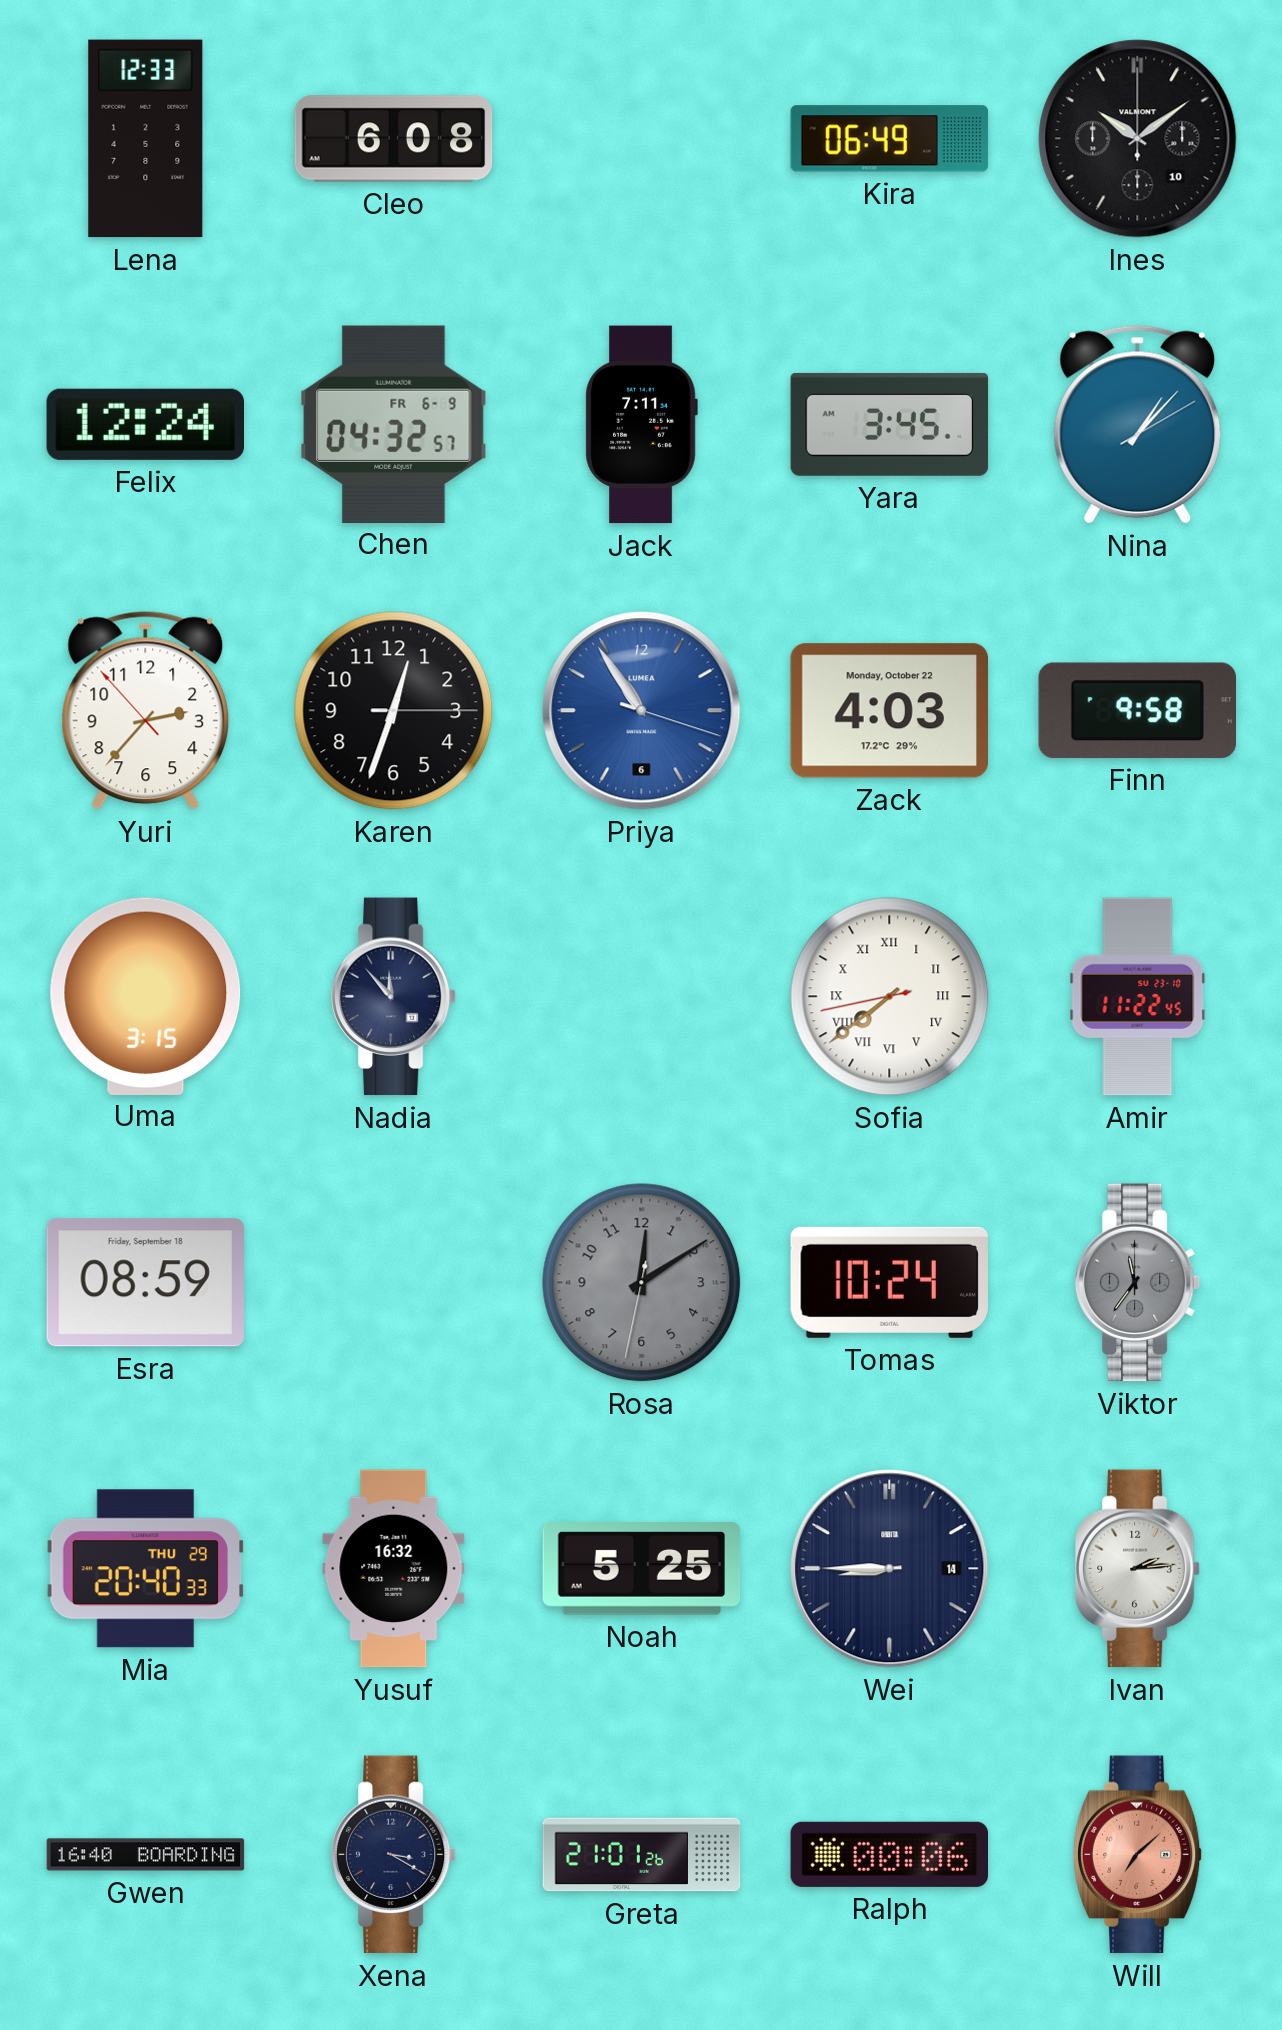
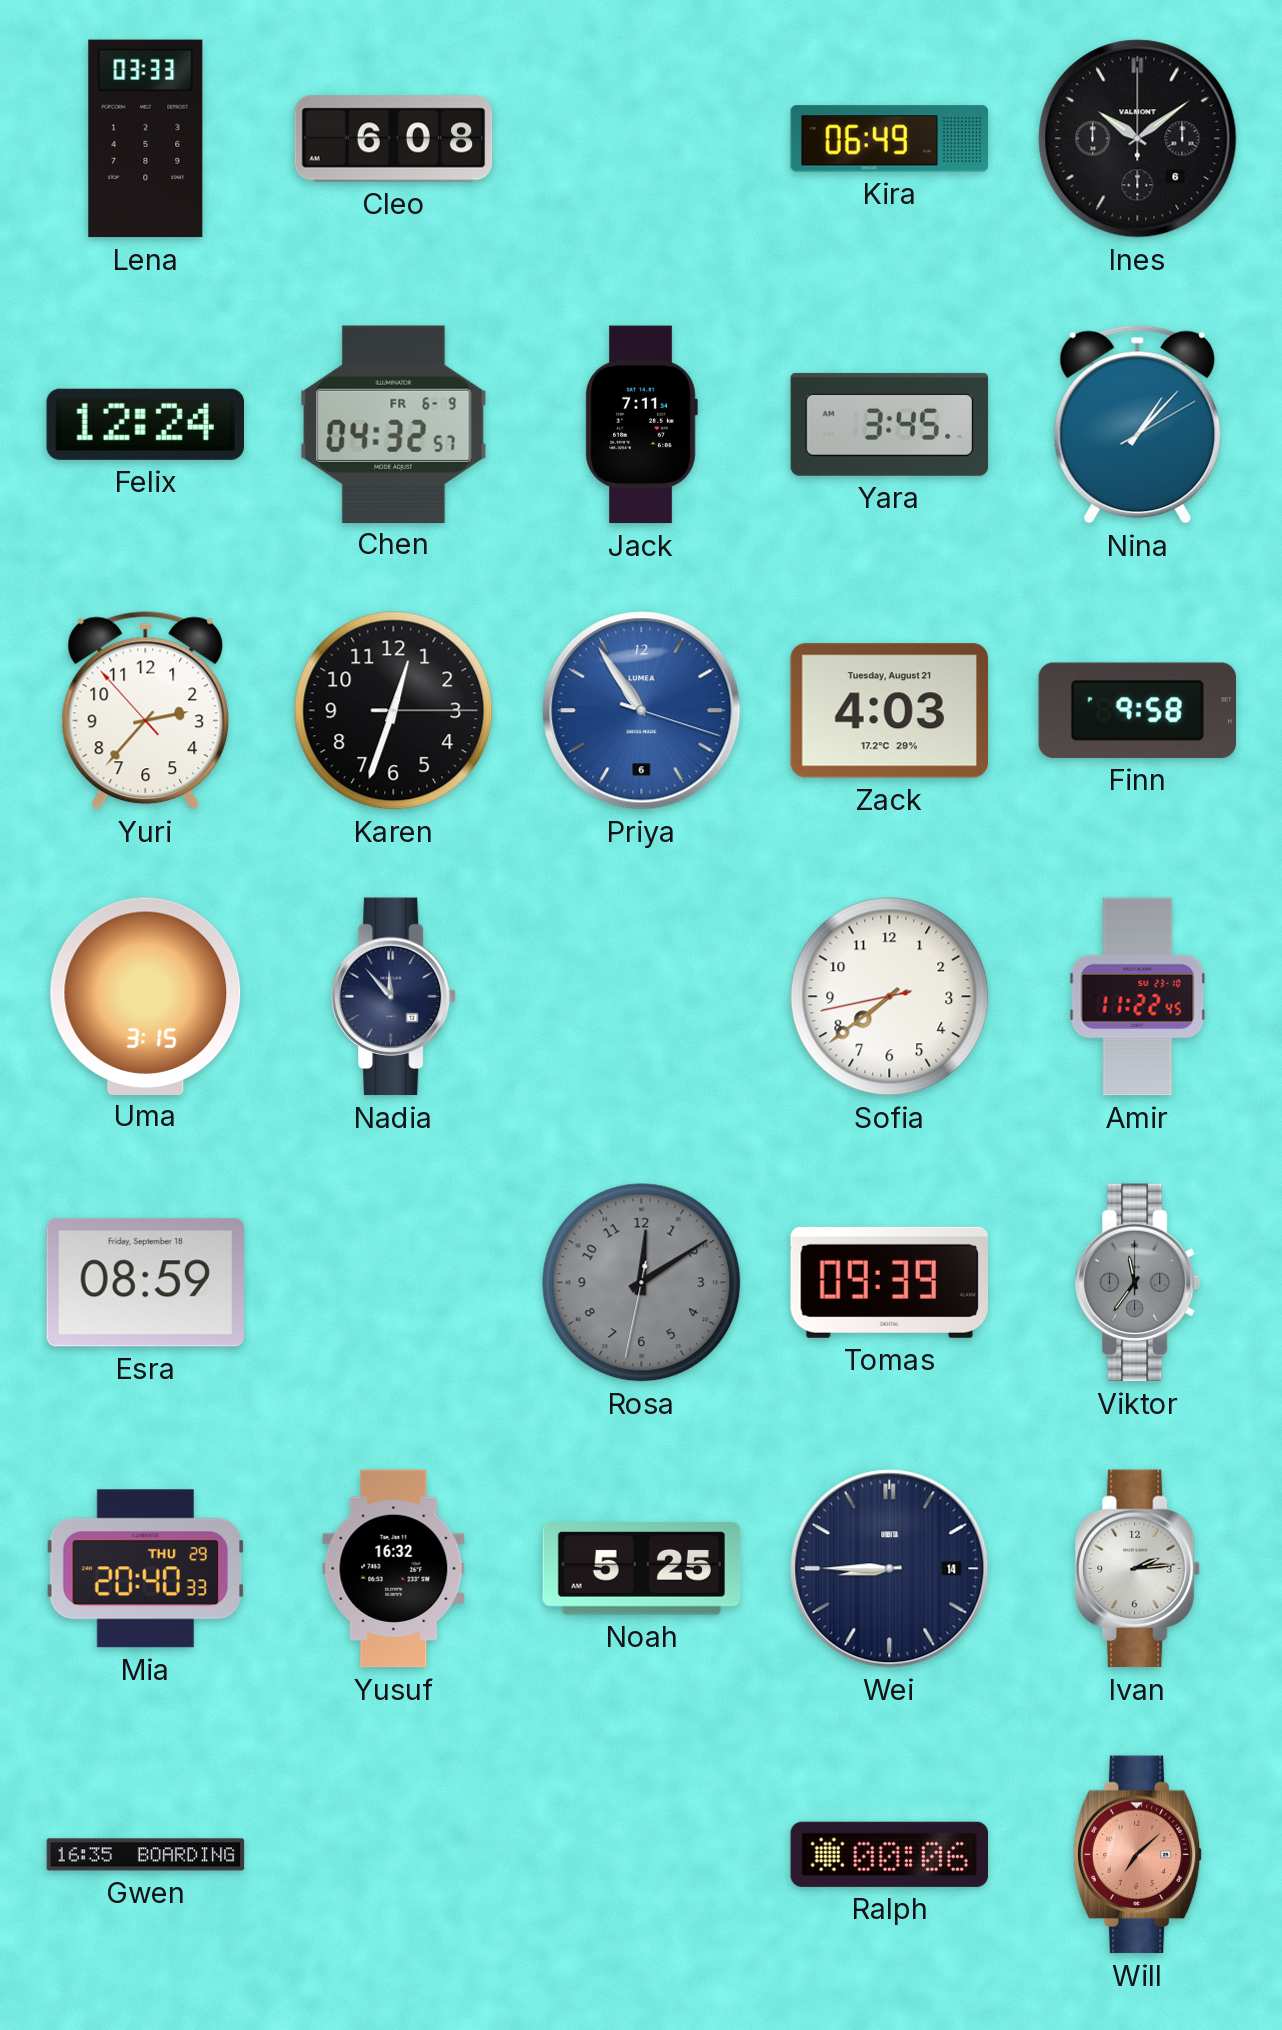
Lena: 12:33 -> 03:33 (146, 139)
Ines date: 10 -> 6 (1138, 139)
Zack date: Monday, October 22 -> Tuesday, August 21 (889, 711)
Sofia numerals: Roman -> Arabic (890, 997)
Tomas: 10:24 -> 09:39 (889, 1282)
Gwen: 16:40 -> 16:35 (146, 1855)
Xena: 3:20 -> none (394, 1855)
Greta: 21:01 -> none (642, 1855)
